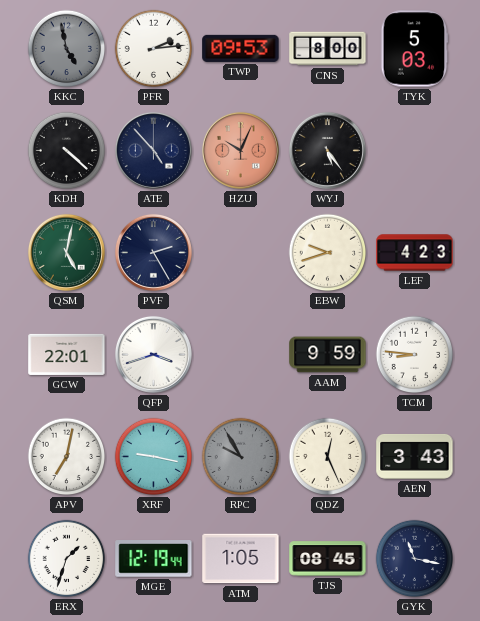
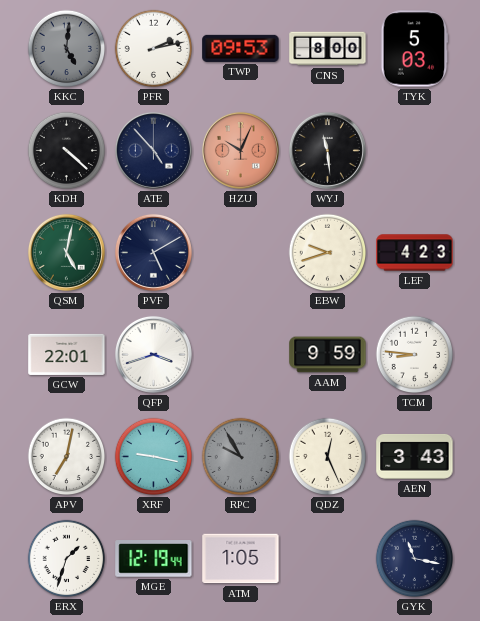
KKC: 4:58 -> 5:01 (67, 49)
PFR: 2:14 -> 2:13 (154, 49)
WYJ: 5:24 -> 11:29 (327, 150)
PVF: 2:25 -> 5:10 (153, 252)
TJS: 08:45 -> none (328, 559)
